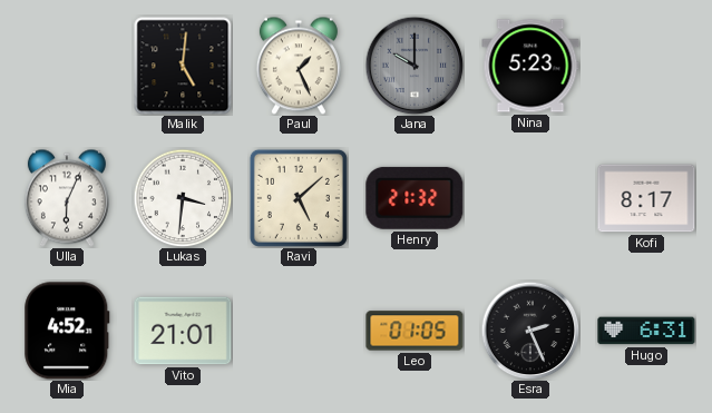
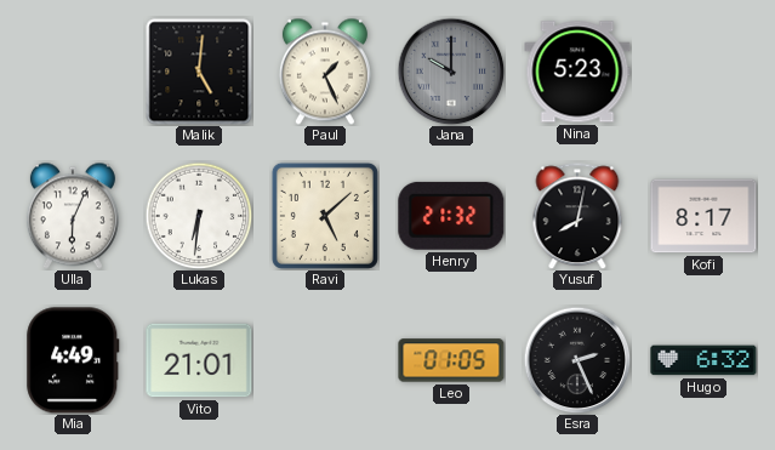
Lukas: 3:31 -> 6:31 (199, 216)
Yusuf: none -> 8:02 (577, 216)
Mia: 4:52 -> 4:49 (73, 360)
Hugo: 6:31 -> 6:32 (703, 360)
